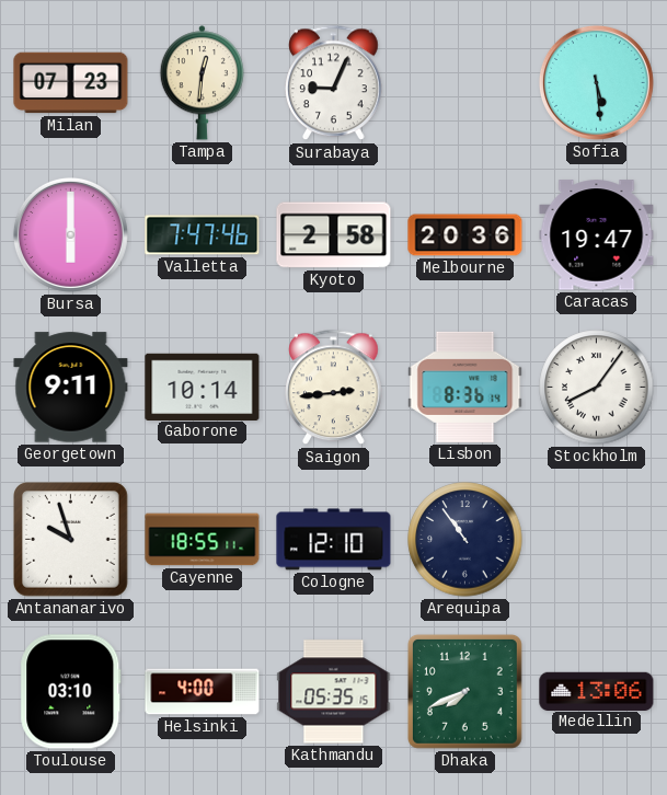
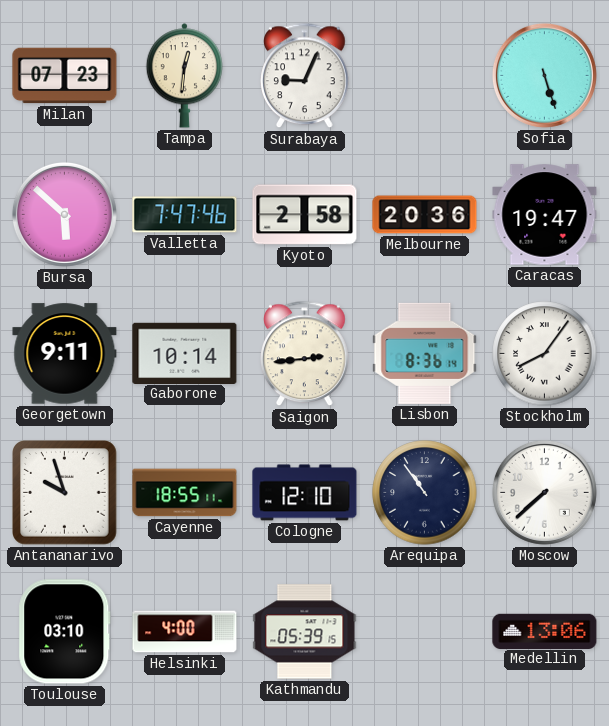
Sofia: 5:29 -> 5:27 (544, 75)
Bursa: 6:00 -> 5:52 (64, 214)
Moscow: none -> 7:38 (544, 492)
Kathmandu: 05:35 -> 05:39 (305, 632)
Dhaka: 7:41 -> none (464, 691)
